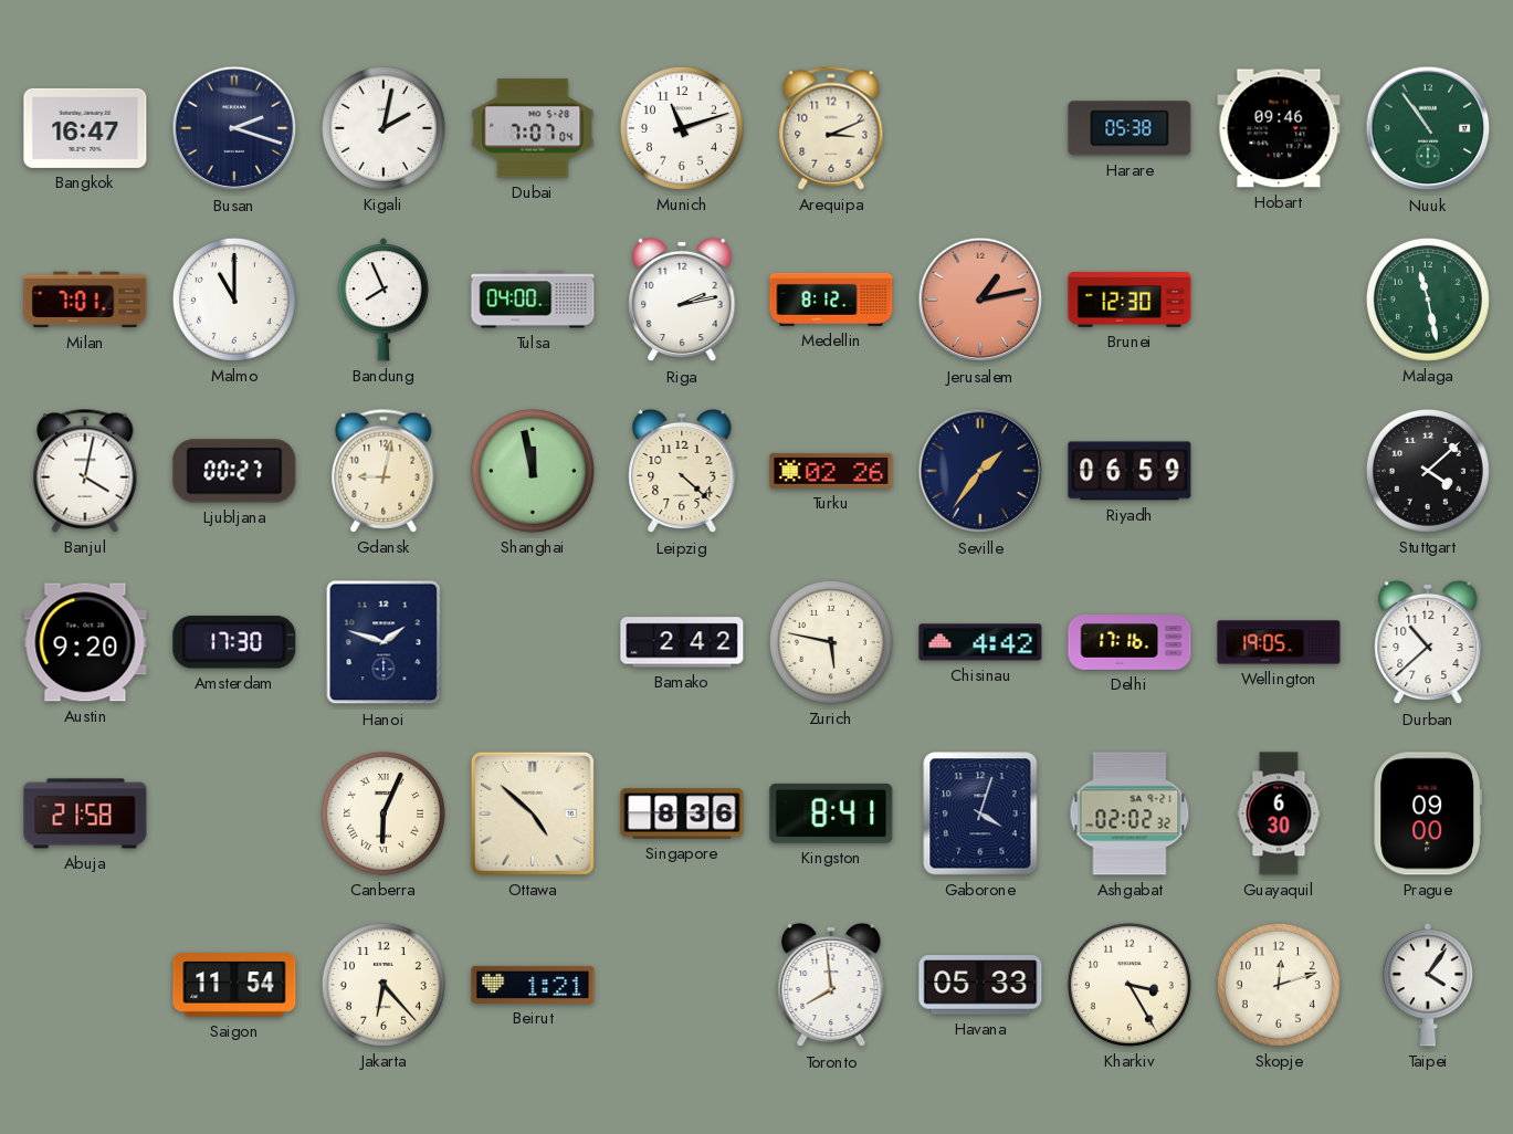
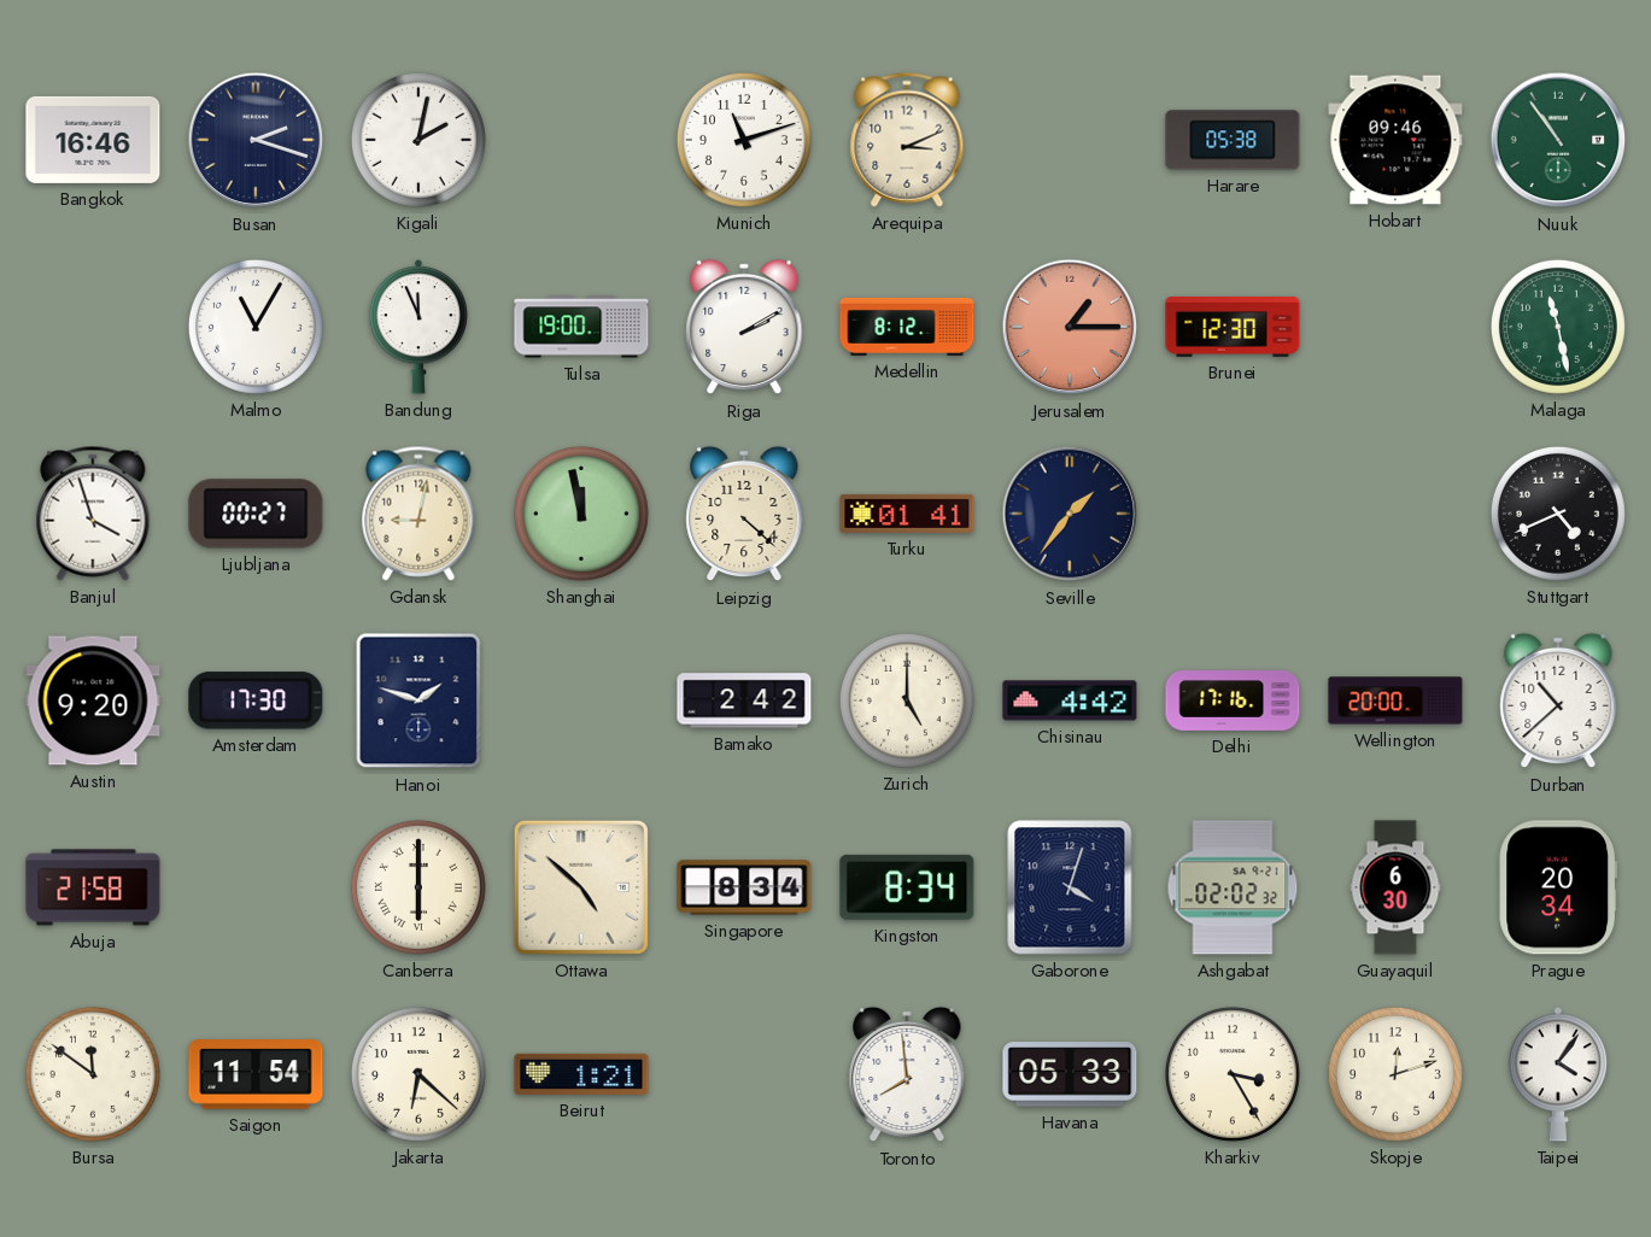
Bangkok: 16:47 -> 16:46 (93, 140)
Dubai: 7:07 -> none (533, 128)
Milan: 7:01 -> none (85, 300)
Malmo: 11:00 -> 11:05 (256, 327)
Bandung: 7:56 -> 11:56 (417, 327)
Tulsa: 04:00 -> 19:00 (581, 327)
Riga: 2:13 -> 2:10 (744, 327)
Jerusalem: 1:13 -> 1:15 (1070, 327)
Banjul: 4:02 -> 3:57 (93, 514)
Turku: 02:26 -> 01:41 (907, 514)
Riyadh: 06:59 -> none (1130, 471)
Stuttgart: 4:08 -> 4:41 (1558, 514)
Zurich: 5:47 -> 5:00 (907, 700)
Wellington: 19:05 -> 20:00 (1395, 700)
Canberra: 6:04 -> 6:00 (418, 887)
Singapore: 8:36 -> 8:34 (744, 887)
Kingston: 8:41 -> 8:34 (907, 887)
Prague: 09:00 -> 20:34 (1557, 887)
Bursa: none -> 11:51 (93, 1074)
Jakarta: 6:23 -> 6:22 (418, 1074)
